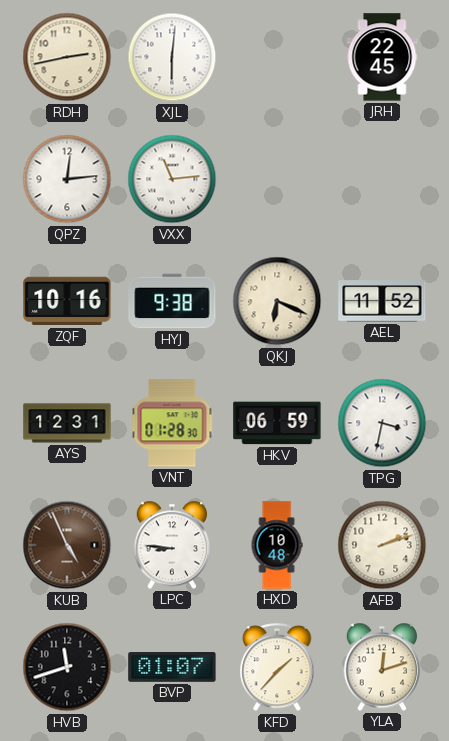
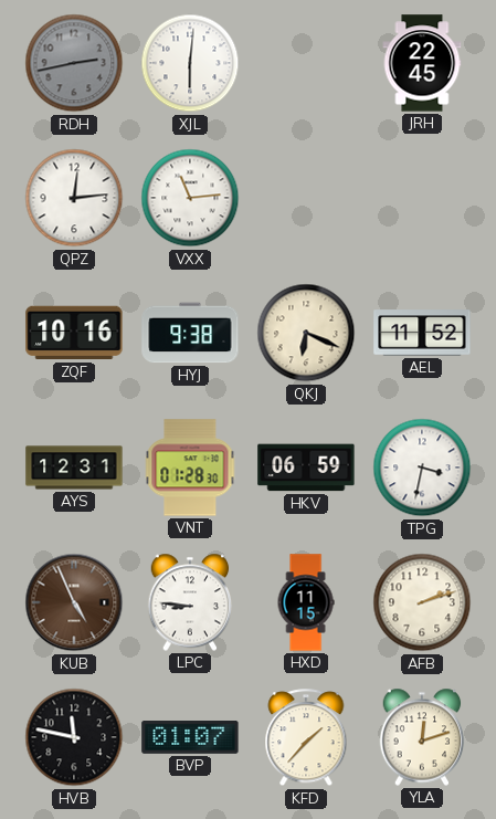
RDH dial: cream -> grey (74, 63)
HXD: 10:48 -> 11:15 (306, 602)
HVB: 11:42 -> 11:47 (74, 737)
